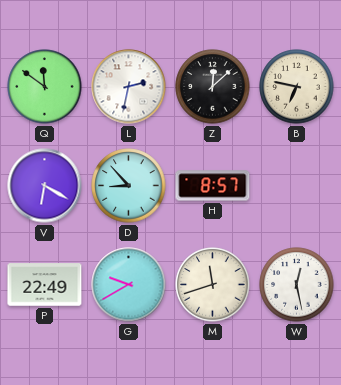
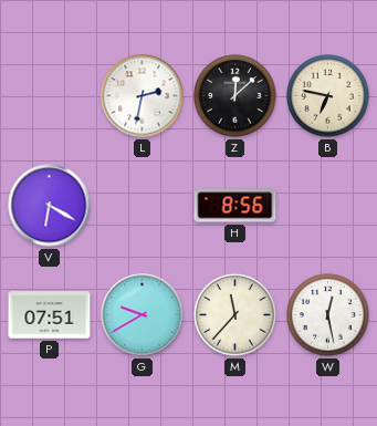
Q: 11:51 -> none (45, 87)
D: 8:53 -> none (129, 186)
H: 8:57 -> 8:56 (235, 206)
P: 22:49 -> 07:51 (50, 315)
M: 11:42 -> 11:37 (235, 315)
